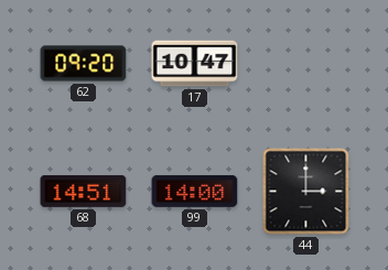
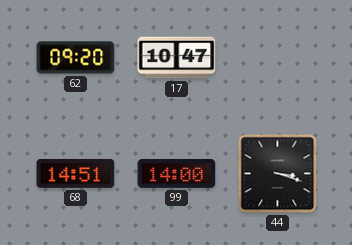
44: 3:00 -> 3:18 (278, 174)
